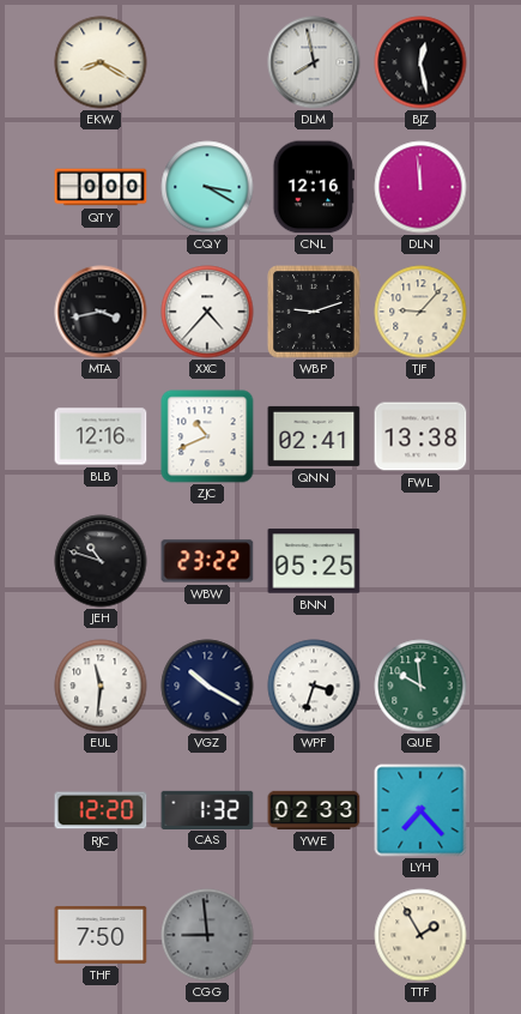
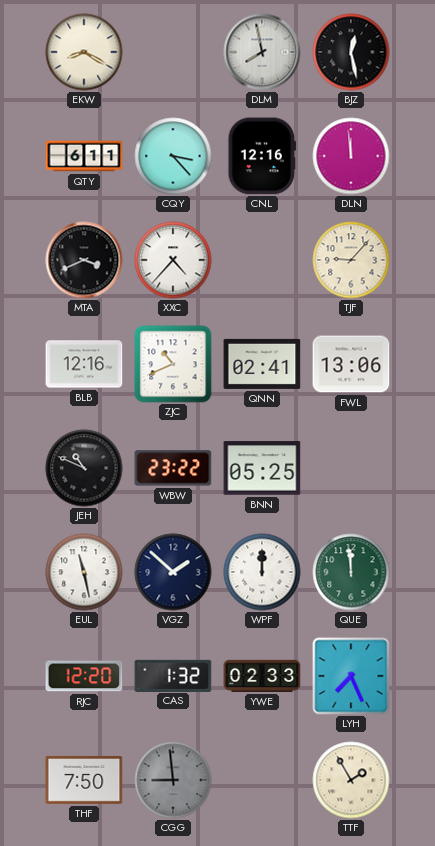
QTY: 0:00 -> 6:11 (84, 156)
CQY: 3:20 -> 3:23 (173, 156)
MTA: 3:43 -> 3:41 (84, 260)
WBP: 9:12 -> none (314, 312)
FWL: 13:38 -> 13:06 (351, 364)
JEH: 10:48 -> 10:49 (84, 468)
EUL: 11:31 -> 11:28 (84, 572)
VGZ: 10:20 -> 1:52 (173, 572)
WPF: 3:33 -> 12:00 (262, 572)
QUE: 9:59 -> 11:59 (351, 572)
LYH: 7:23 -> 7:26 (351, 676)
